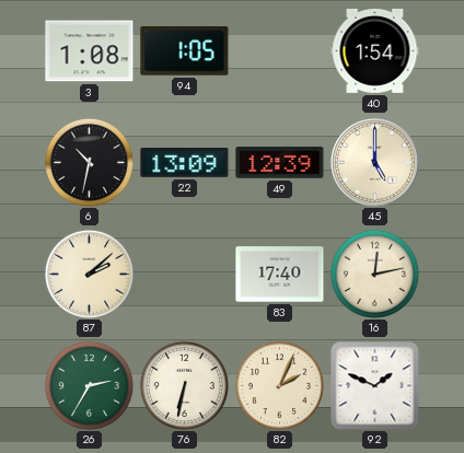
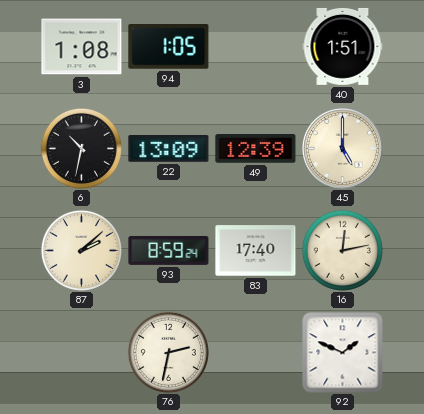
40: 1:54 -> 1:51 (343, 46)
93: none -> 8:59 (169, 250)
26: 2:35 -> none (89, 385)
76: 6:32 -> 2:32 (168, 352)
82: 2:04 -> none (279, 385)
